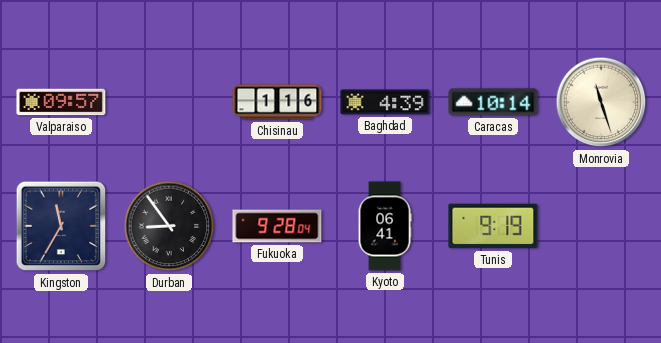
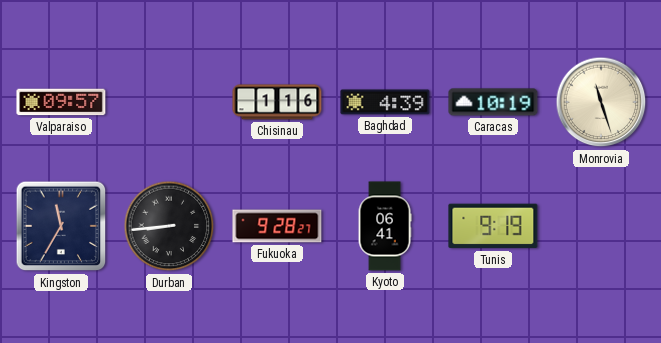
Caracas: 10:14 -> 10:19 (493, 102)
Durban: 8:54 -> 8:44 (169, 226)
Fukuoka: 9:28:04 -> 9:28:27 (277, 226)
